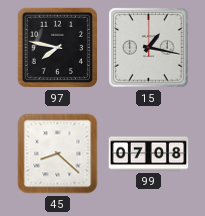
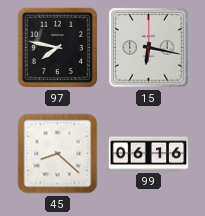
15: 1:17 -> 6:17 (149, 48)
99: 07:08 -> 06:16 (149, 154)
